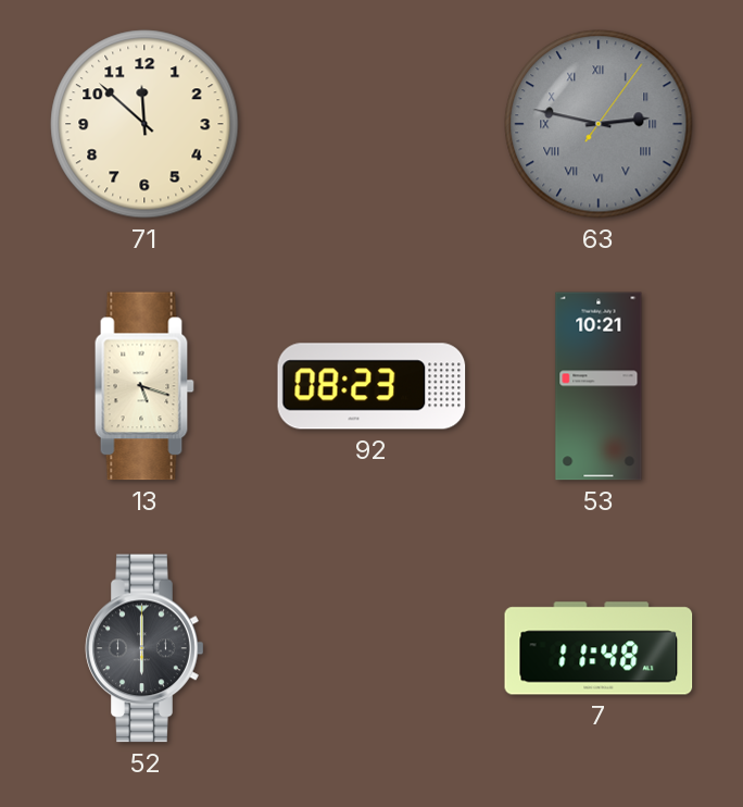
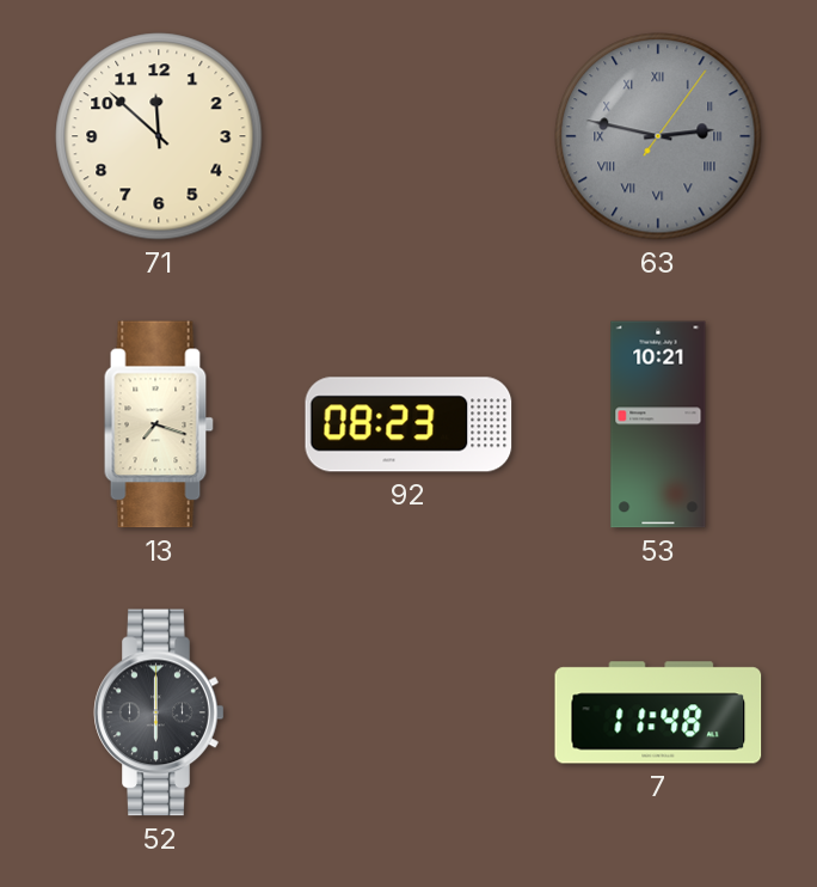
13: 5:18 -> 7:18 (159, 424)
